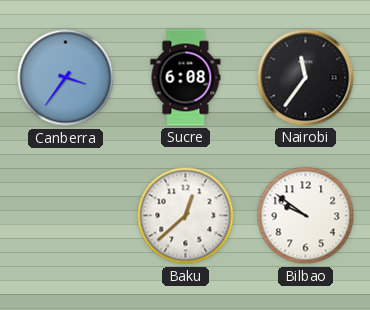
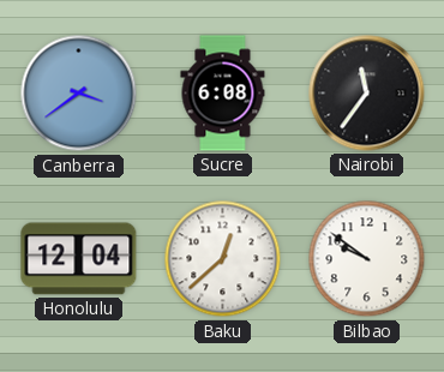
Canberra: 3:36 -> 3:39 (79, 94)
Honolulu: none -> 12:04 (79, 259)
